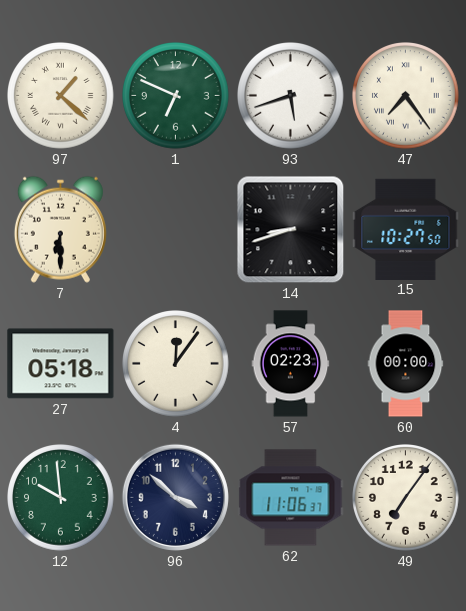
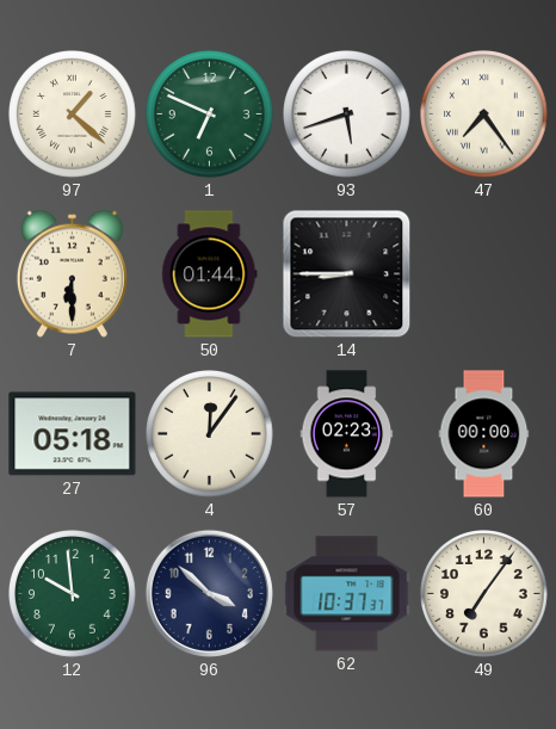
50: none -> 01:44 (210, 274)
14: 8:42 -> 8:45 (347, 274)
15: 10:27 -> none (406, 229)
62: 11:06 -> 10:37 (347, 594)
